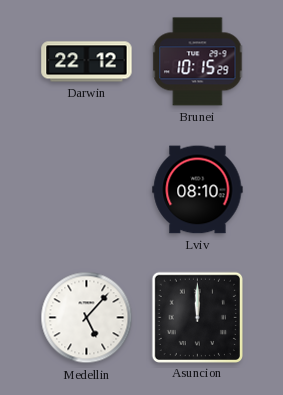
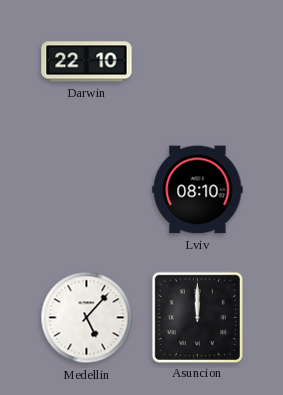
Darwin: 22:12 -> 22:10 (87, 62)
Brunei: 10:15 -> none (198, 62)
